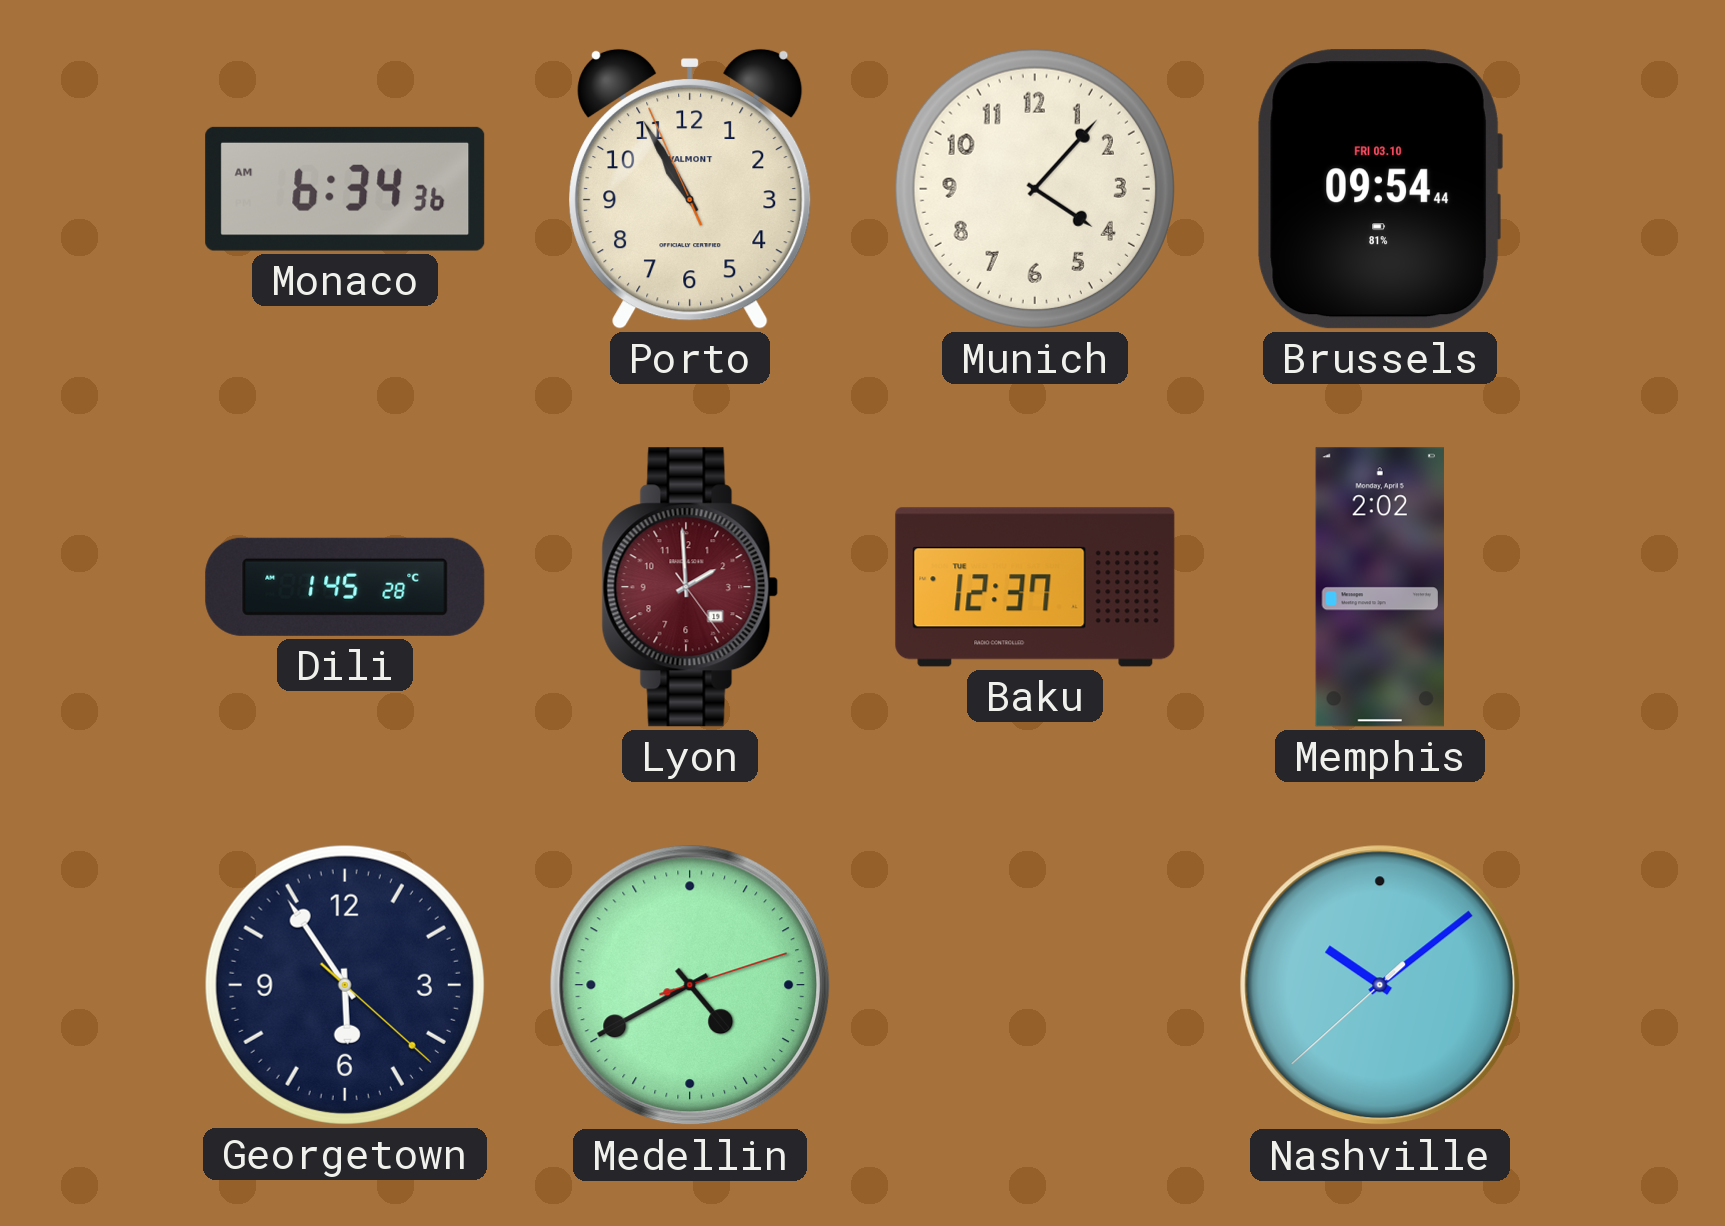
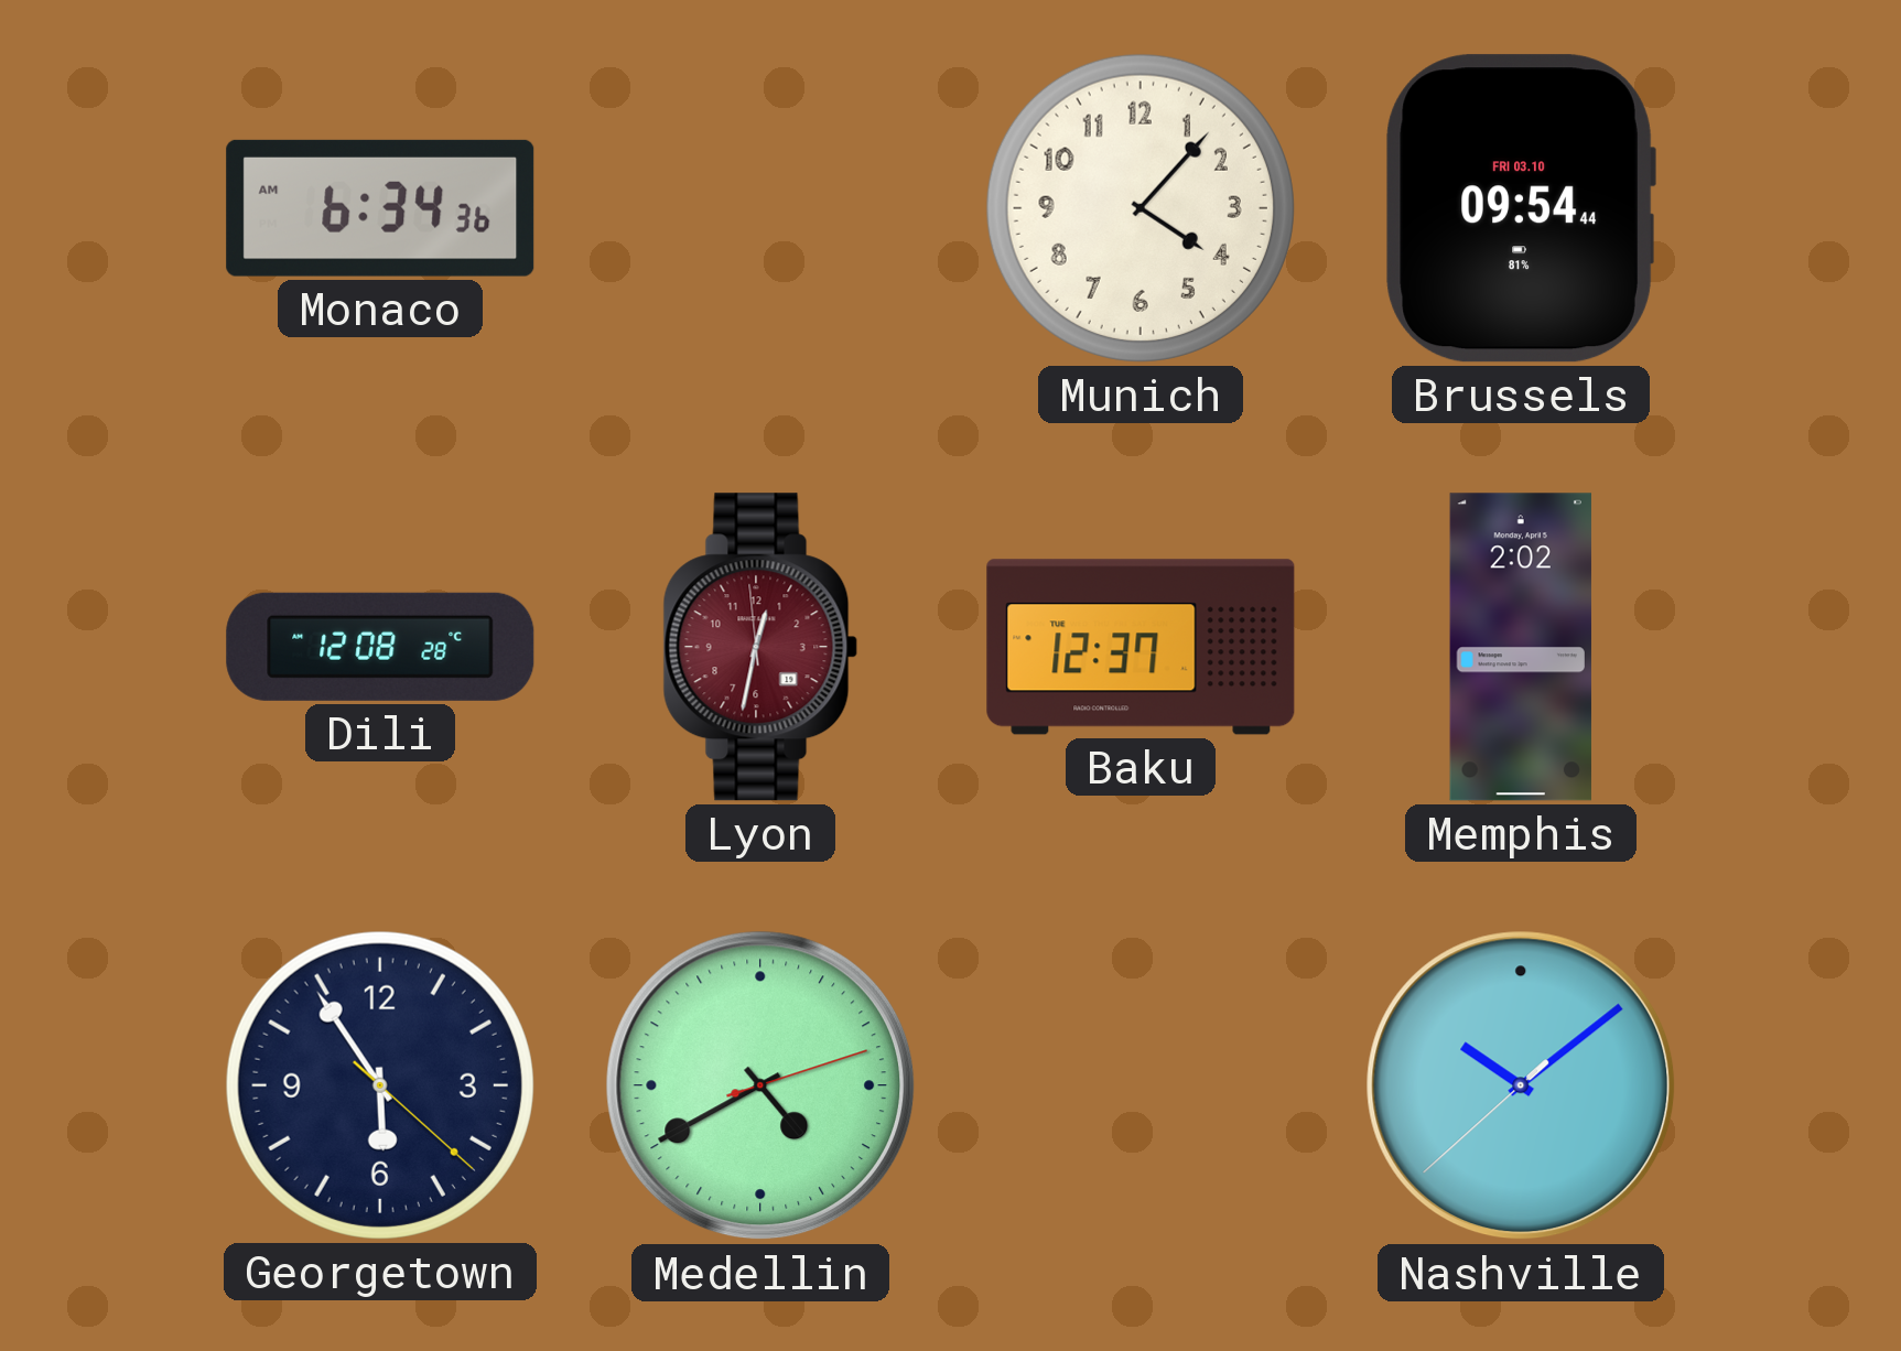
Porto: 10:54 -> none (690, 189)
Dili: 1:45 -> 12:08 (380, 647)
Lyon: 1:59 -> 12:31 (760, 647)
